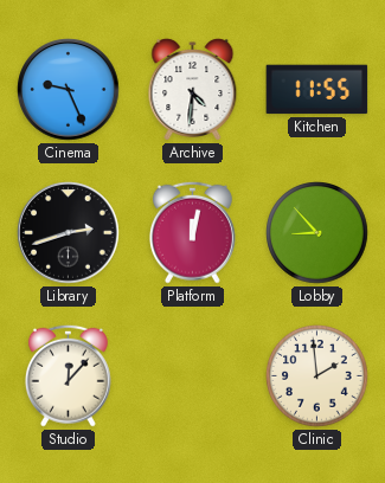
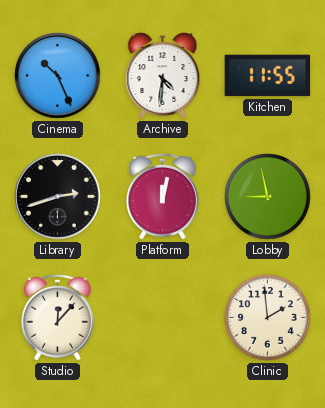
Cinema: 9:26 -> 10:26 (58, 76)
Lobby: 8:53 -> 8:58 (268, 197)
